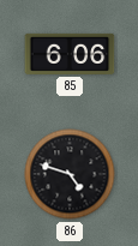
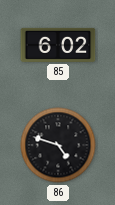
85: 6:06 -> 6:02 (58, 45)
